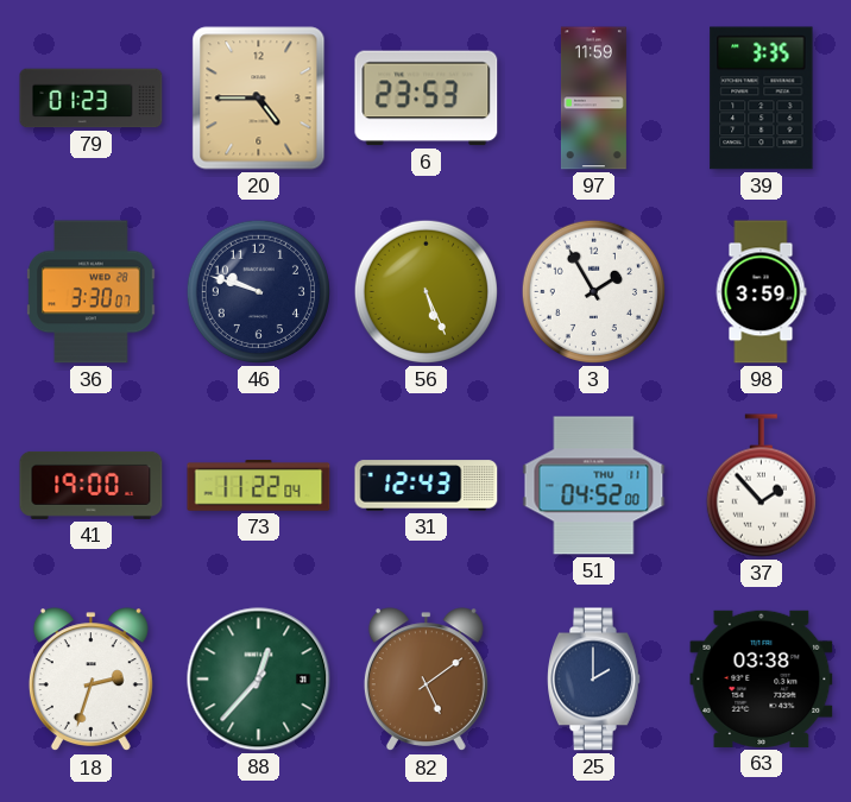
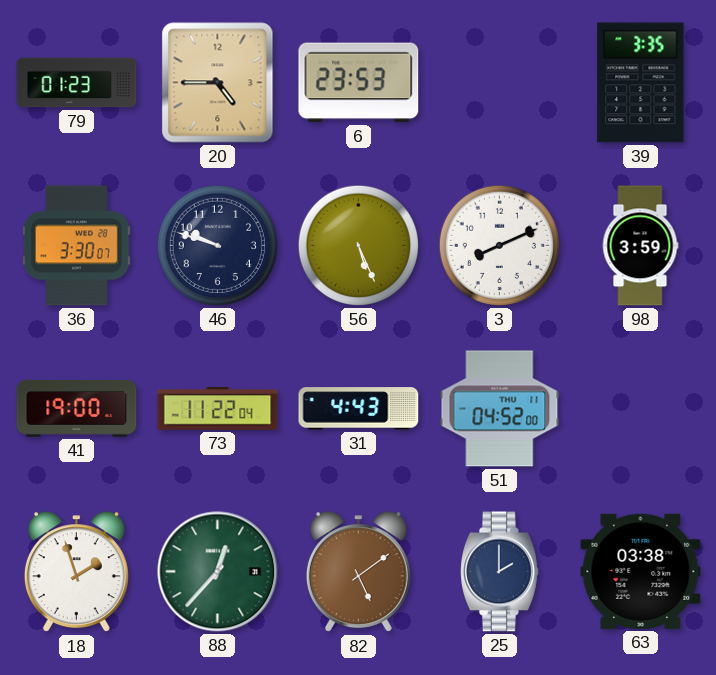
97: 11:59 -> none (593, 99)
3: 1:55 -> 8:11 (499, 245)
31: 12:43 -> 4:43 (359, 409)
37: 1:53 -> none (761, 486)
18: 2:33 -> 1:57 (76, 572)
